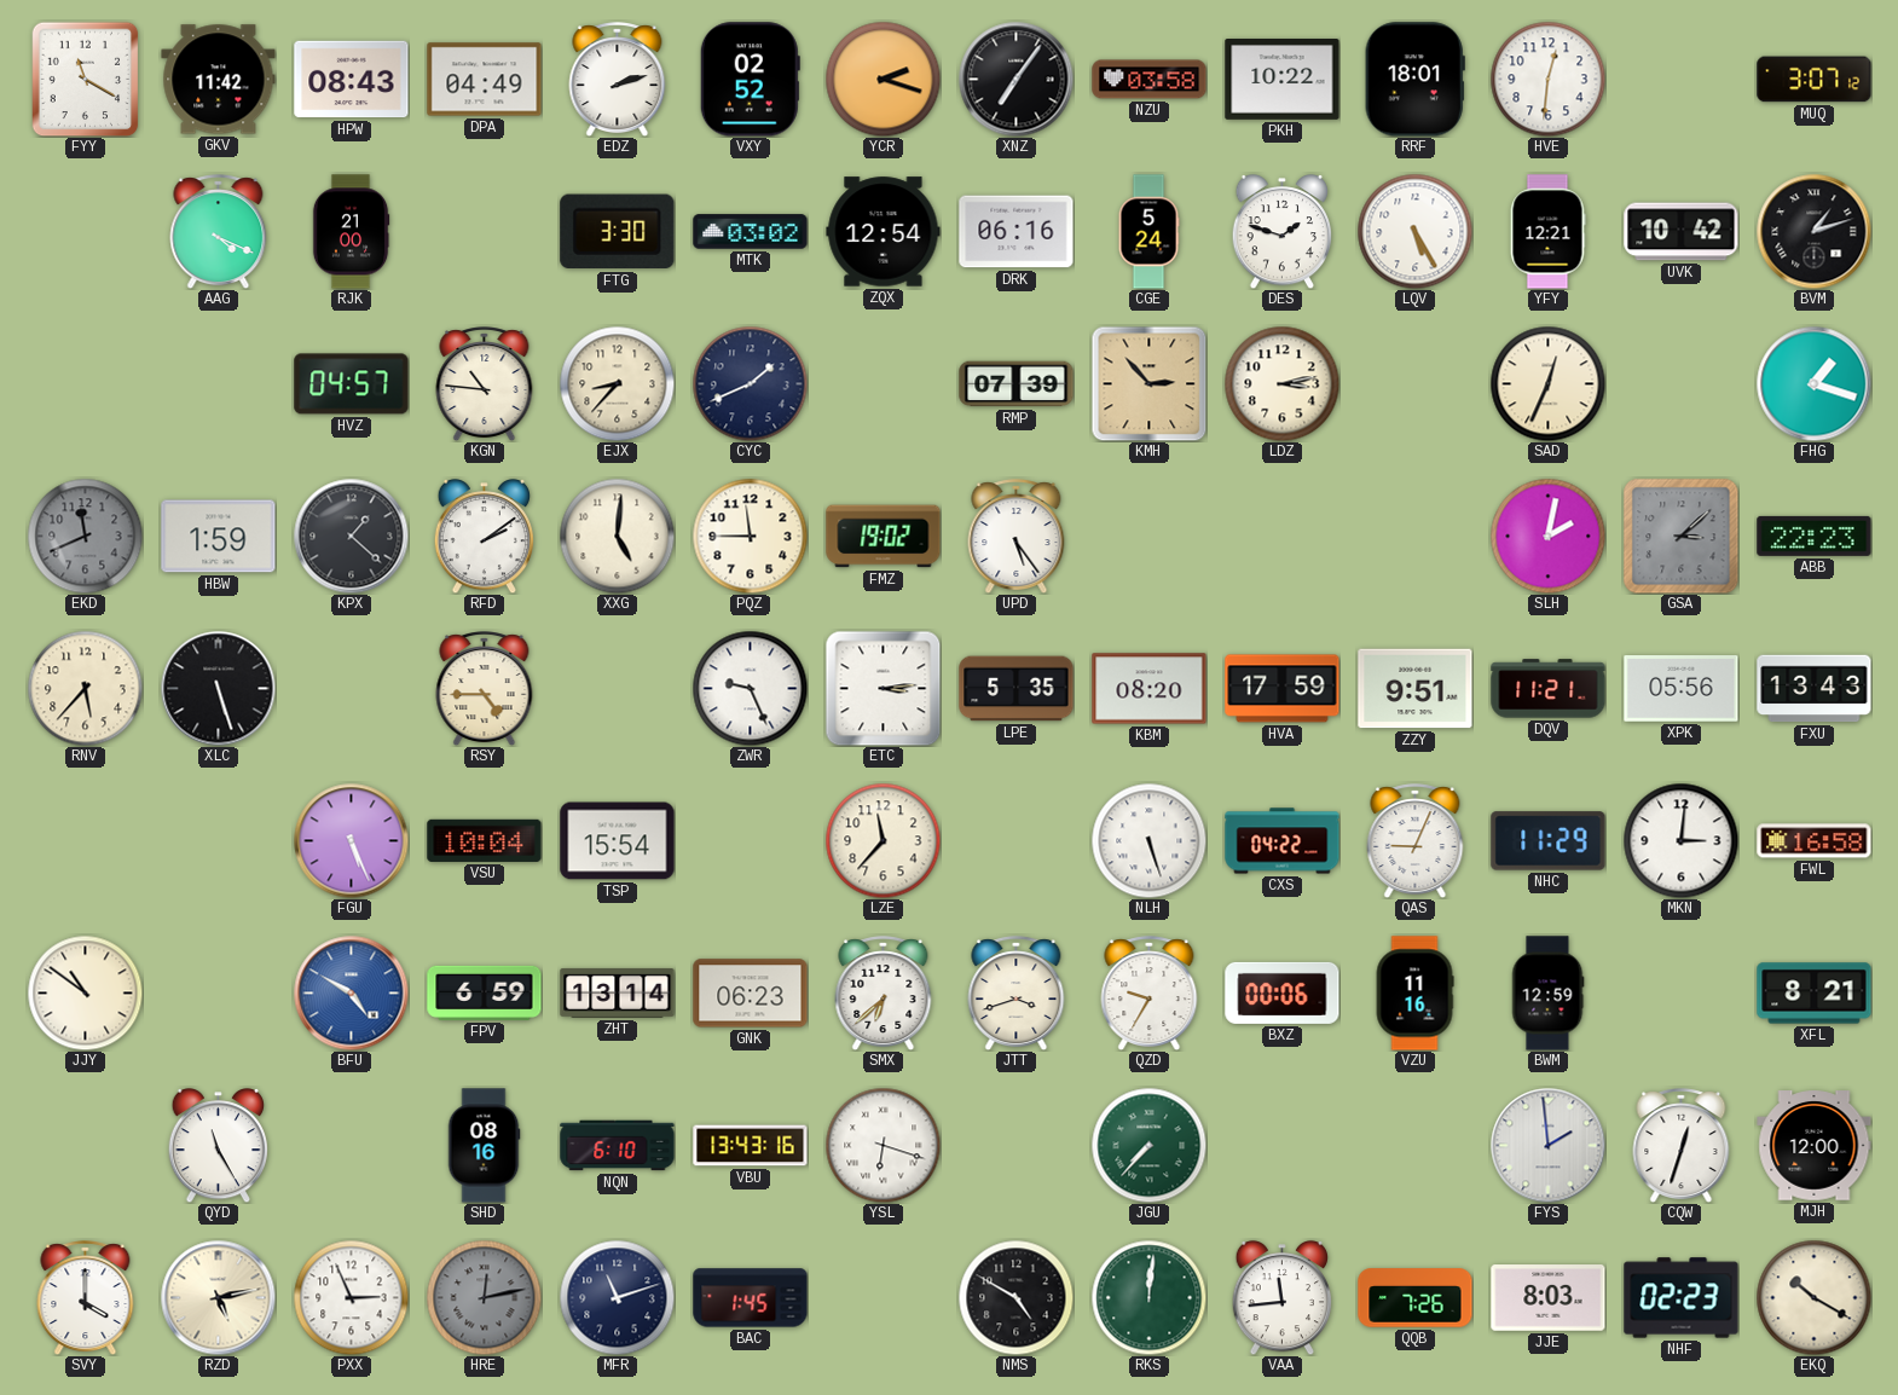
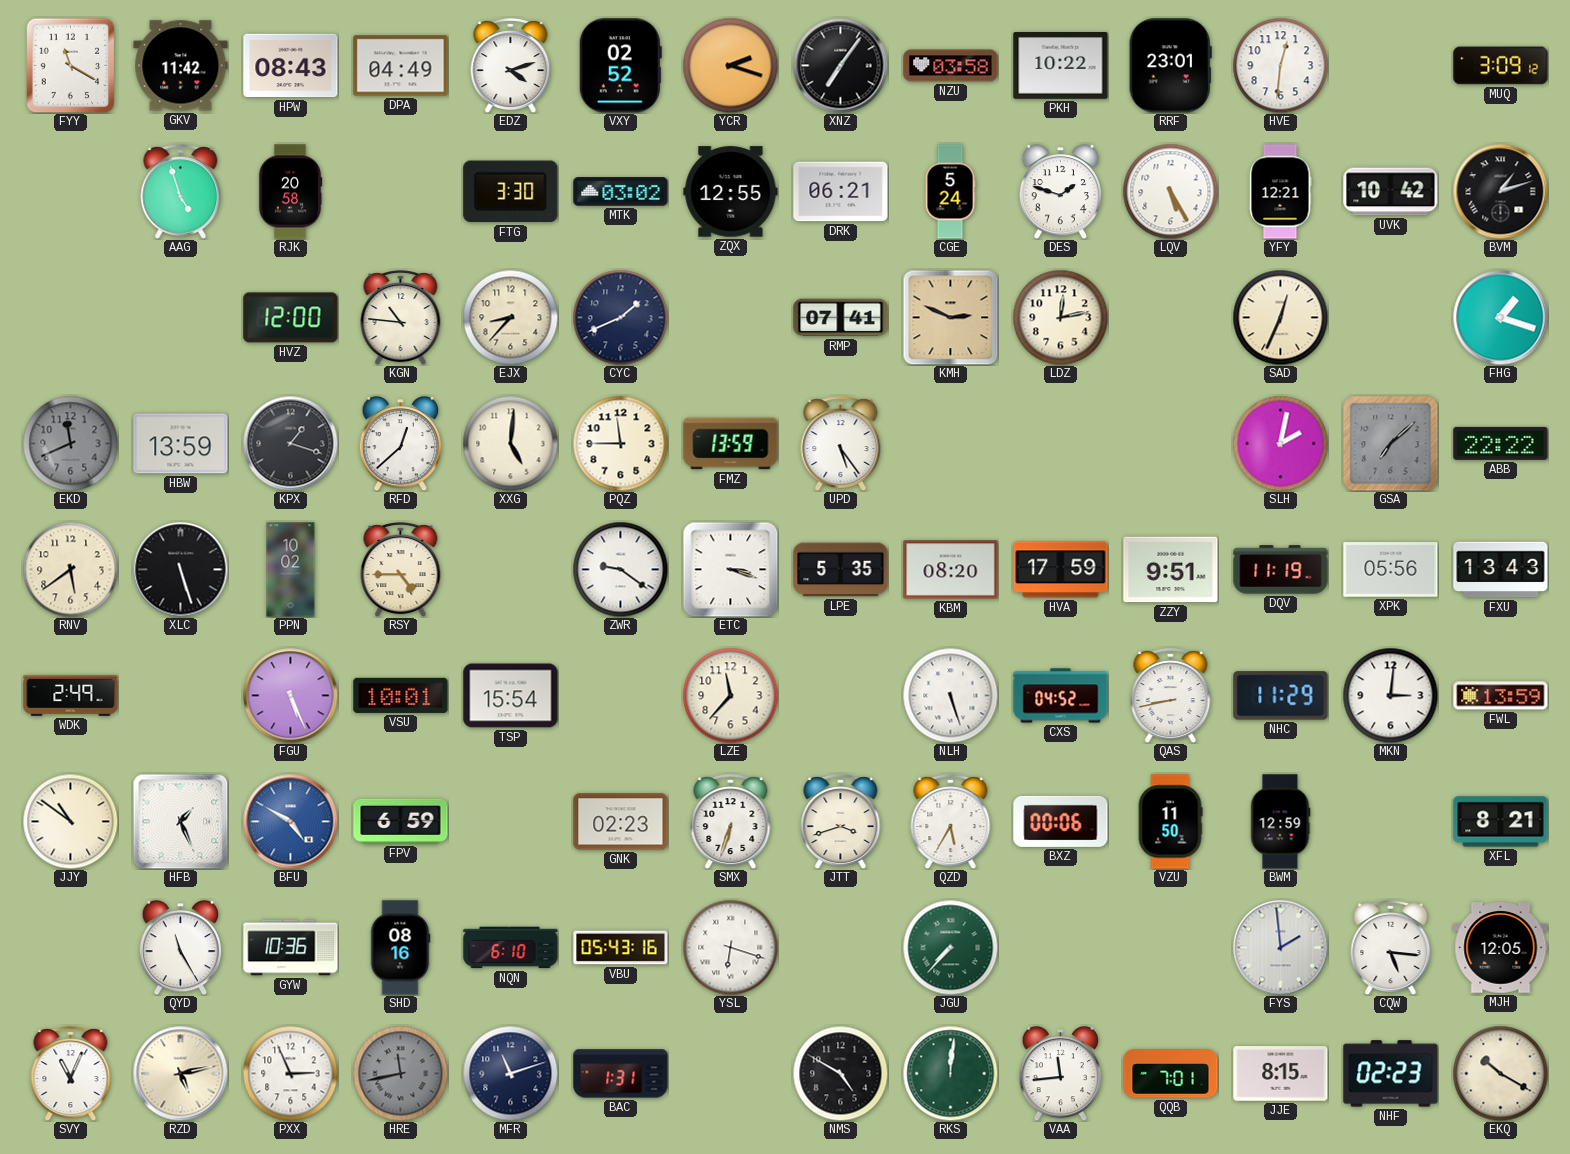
EDZ: 2:12 -> 4:12 (511, 66)
RRF: 18:01 -> 23:01 (1170, 66)
MUQ: 3:07 -> 3:09 (1501, 66)
AAG: 4:19 -> 4:57 (181, 192)
RJK: 21:00 -> 20:58 (290, 192)
ZQX: 12:54 -> 12:55 (731, 192)
DRK: 06:16 -> 06:21 (841, 192)
HVZ: 04:57 -> 12:00 (291, 318)
RMP: 07:39 -> 07:41 (841, 318)
KMH: 2:53 -> 2:49 (950, 317)
LDZ: 3:13 -> 12:13 (1060, 317)
HBW: 1:59 -> 13:59 (181, 444)
KPX: 1:22 -> 1:18 (290, 443)
RFD: 2:09 -> 12:38 (401, 444)
FMZ: 19:02 -> 13:59 (731, 444)
GSA: 3:08 -> 7:08 (1391, 444)
ABB: 22:23 -> 22:22 (1501, 443)
RNV: 5:37 -> 5:39 (70, 569)
PPN: none -> 10:02 (291, 570)
ZWR: 9:26 -> 9:21 (620, 569)
ETC: 3:14 -> 3:18 (730, 569)
DQV: 11:21 -> 11:19 (1281, 570)
WDK: none -> 2:49 (71, 695)
VSU: 10:04 -> 10:01 (401, 695)
CXS: 04:22 -> 04:52 (1061, 696)
QAS: 9:04 -> 8:43 (1171, 696)
FWL: 16:58 -> 13:59 (1501, 696)
HFB: none -> 1:26 (180, 821)
ZHT: 13:14 -> none (618, 992)
GNK: 06:23 -> 02:23 (621, 822)
SMX: 6:38 -> 6:33 (731, 822)
QZD: 9:35 -> 5:35 (951, 822)
VZU: 11:16 -> 11:50 (1170, 822)
GYW: none -> 10:36 (291, 948)
VBU: 13:43 -> 05:43 (621, 948)
CQW: 12:33 -> 5:16 (1391, 948)
MJH: 12:00 -> 12:05 (1501, 948)
SVY: 4:00 -> 11:04 (71, 1074)
HRE: 12:13 -> 11:43 (400, 1073)
BAC: 1:45 -> 1:31 (621, 1074)
QQB: 7:26 -> 7:01 (1171, 1074)
JJE: 8:03 -> 8:15 (1281, 1074)
